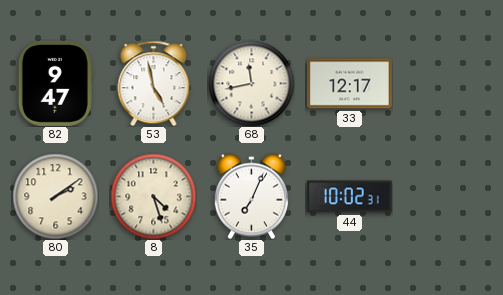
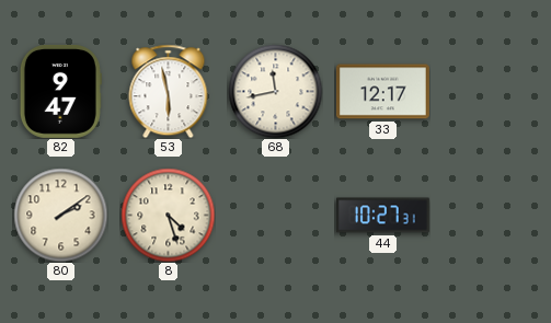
53: 4:58 -> 5:58 (169, 91)
35: 7:04 -> none (251, 196)
44: 10:02 -> 10:27 (382, 216)
